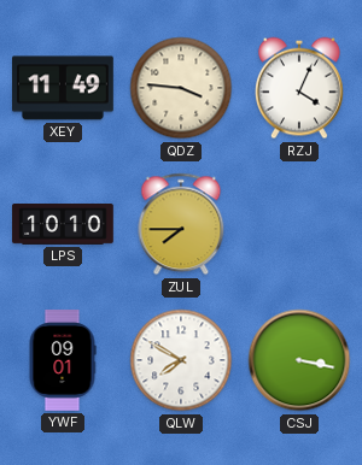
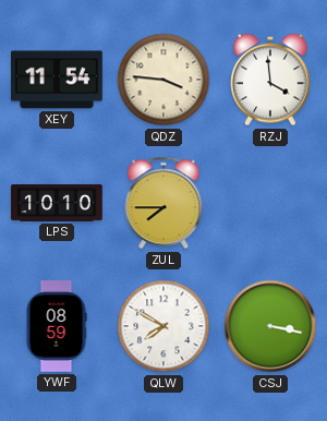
XEY: 11:49 -> 11:54 (58, 80)
RZJ: 4:04 -> 3:59 (271, 80)
YWF: 09:01 -> 08:59 (57, 326)
